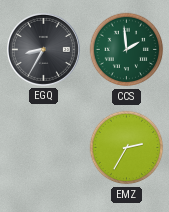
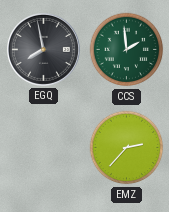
EGQ: 8:35 -> 7:58 (43, 49)
EMZ: 2:35 -> 2:37 (127, 148)
